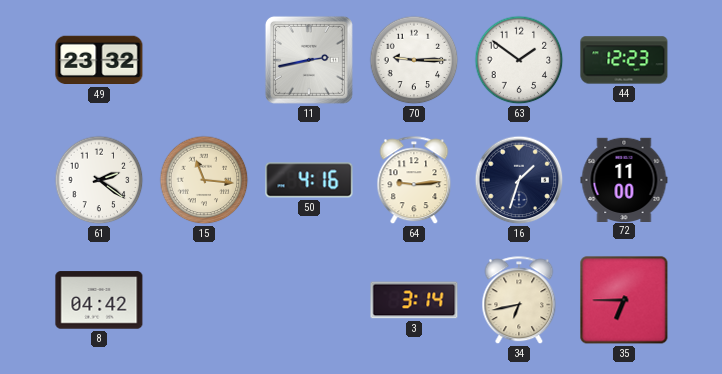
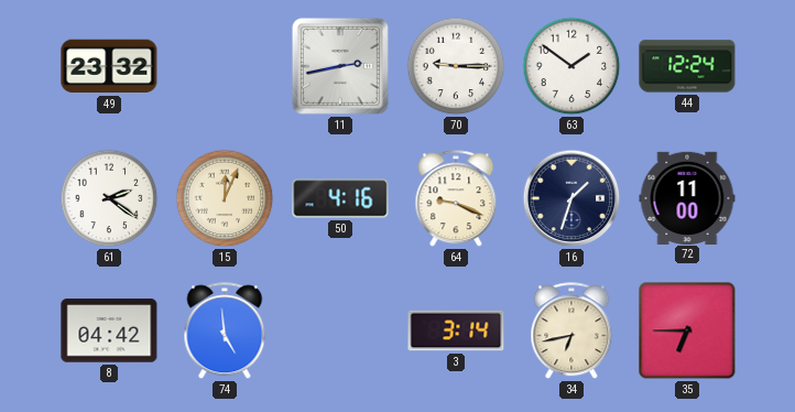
44: 12:23 -> 12:24 (687, 66)
15: 11:16 -> 12:04 (225, 198)
64: 9:14 -> 9:19 (456, 199)
74: none -> 4:59 (225, 332)
